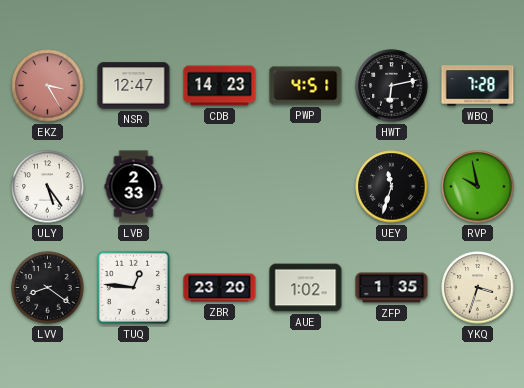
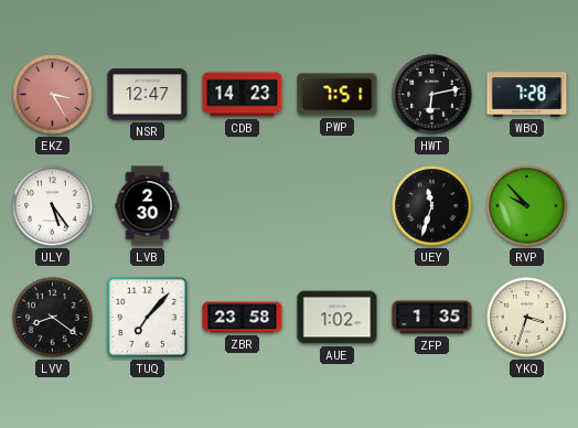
PWP: 4:51 -> 7:51 (338, 95)
LVB: 2:33 -> 2:30 (148, 206)
RVP: 9:58 -> 9:53 (527, 206)
TUQ: 12:46 -> 7:07 (147, 317)
ZBR: 23:20 -> 23:58 (243, 318)
